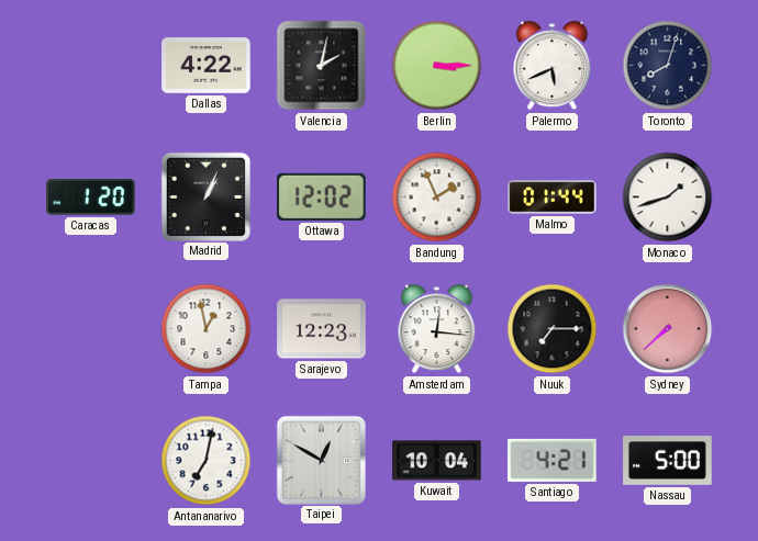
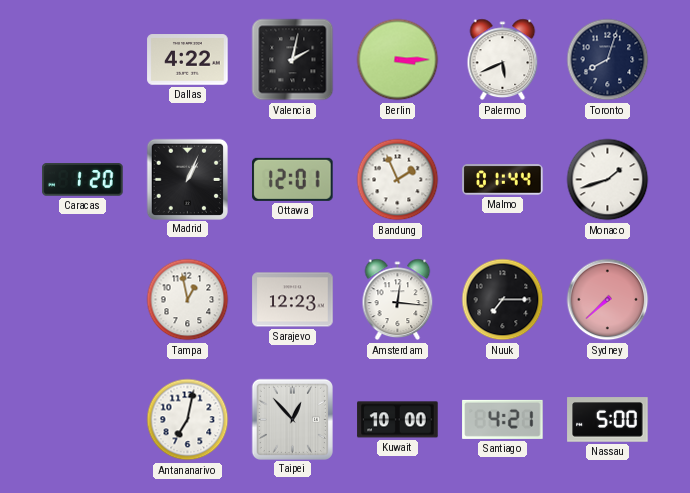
Ottawa: 12:02 -> 12:01 (293, 179)
Taipei: 12:50 -> 12:53 (292, 419)
Kuwait: 10:04 -> 10:00 (398, 420)
